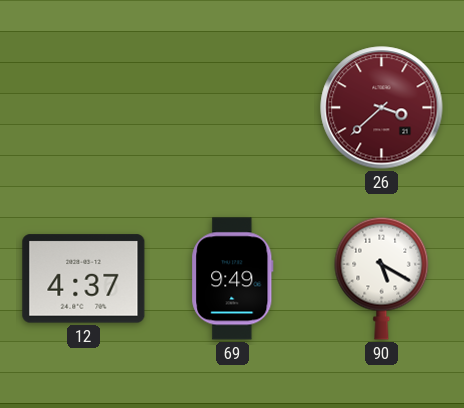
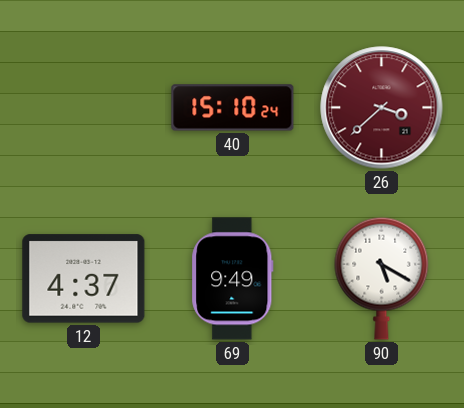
40: none -> 15:10 (233, 108)
